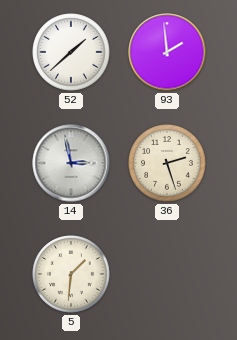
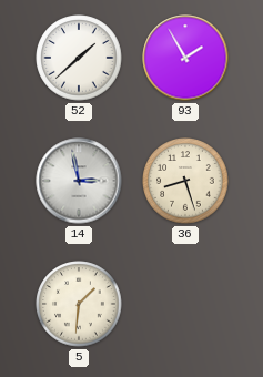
93: 1:59 -> 1:55 (185, 58)
36: 2:27 -> 8:27 (185, 181)
